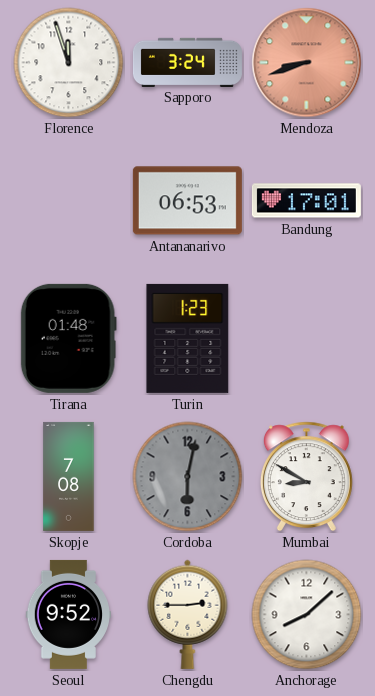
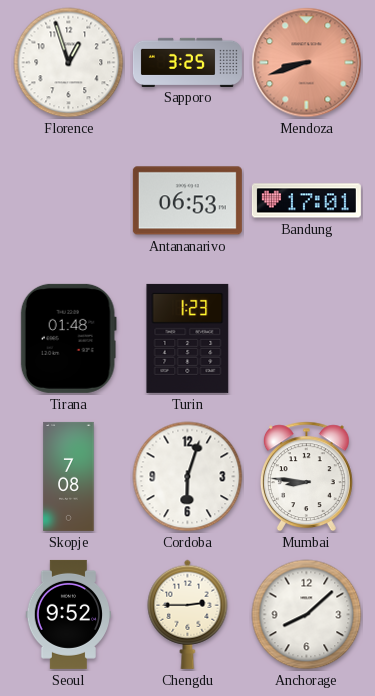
Florence: 11:57 -> 12:57 (69, 63)
Sapporo: 3:24 -> 3:25 (187, 62)
Cordoba: 6:02 -> 6:03 (188, 477)
Cordoba dial: grey -> white (188, 477)
Mumbai: 8:50 -> 8:46 (306, 477)
